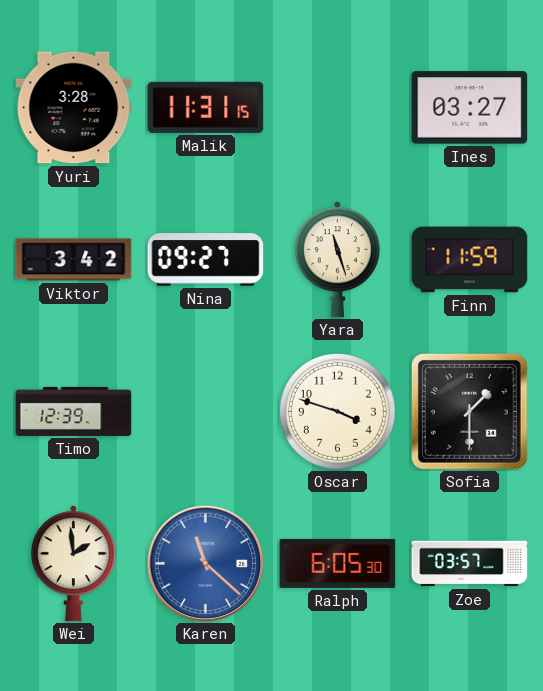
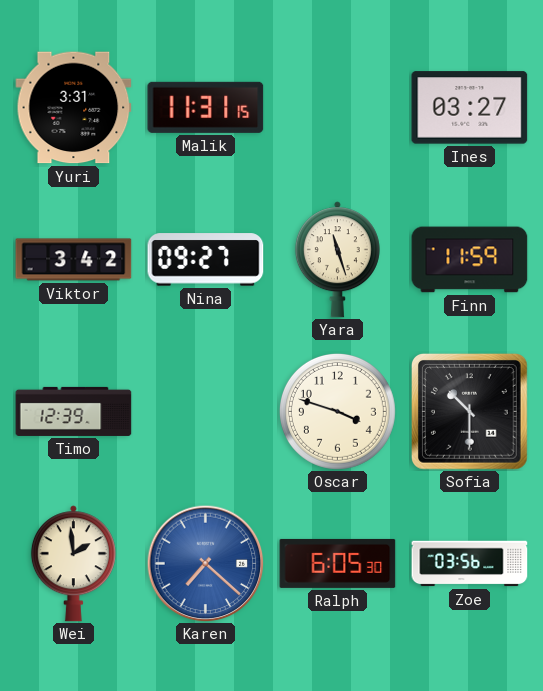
Yuri: 3:28 -> 3:31 (74, 108)
Sofia: 1:30 -> 10:30 (470, 412)
Karen: 11:22 -> 7:22 (205, 563)
Zoe: 03:57 -> 03:56 (470, 564)
